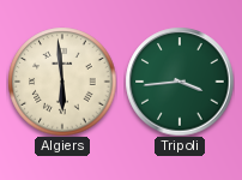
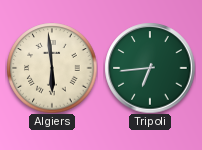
Tripoli: 3:44 -> 6:44 (150, 68)
